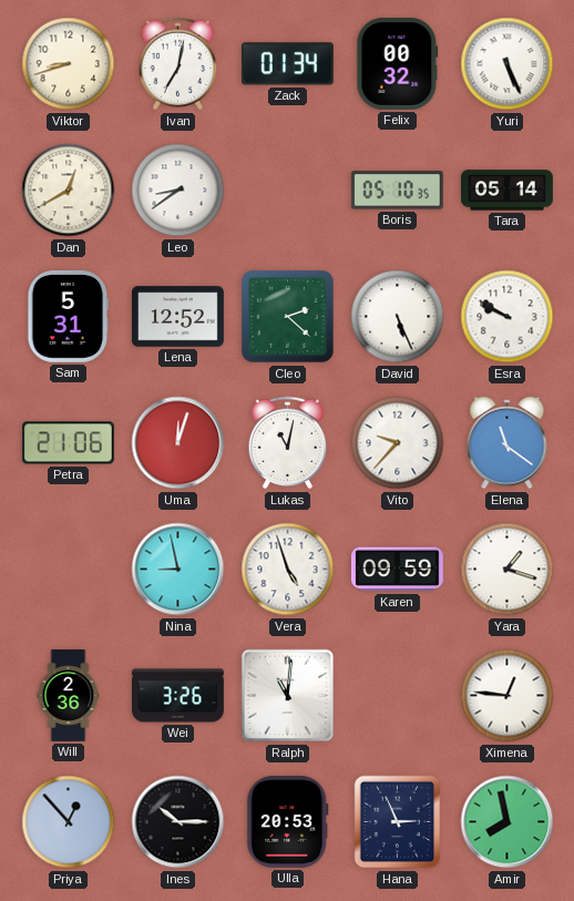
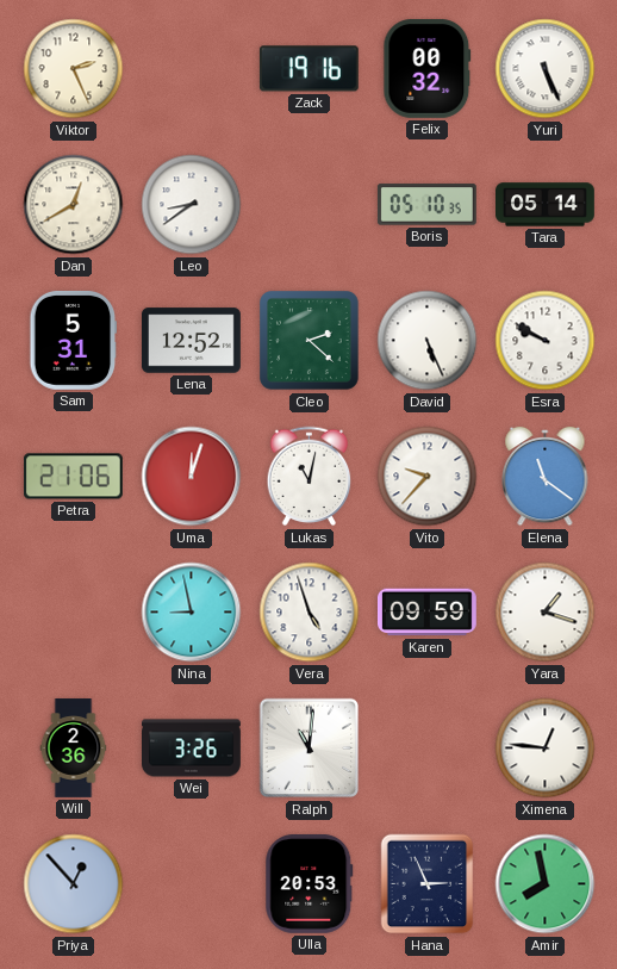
Viktor: 8:42 -> 2:26 (74, 69)
Ivan: 7:02 -> none (178, 64)
Zack: 01:34 -> 19:16 (308, 69)
Ines: 10:15 -> none (178, 822)
